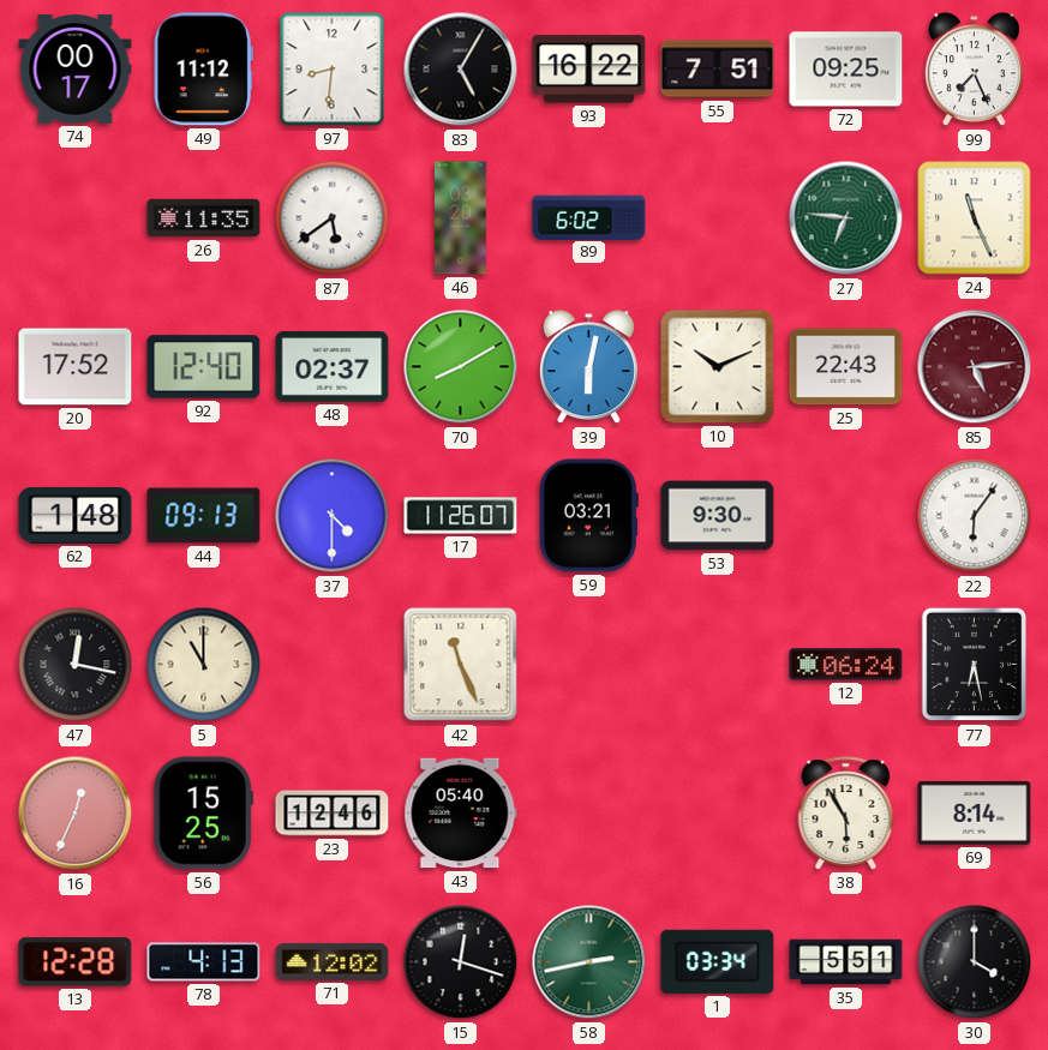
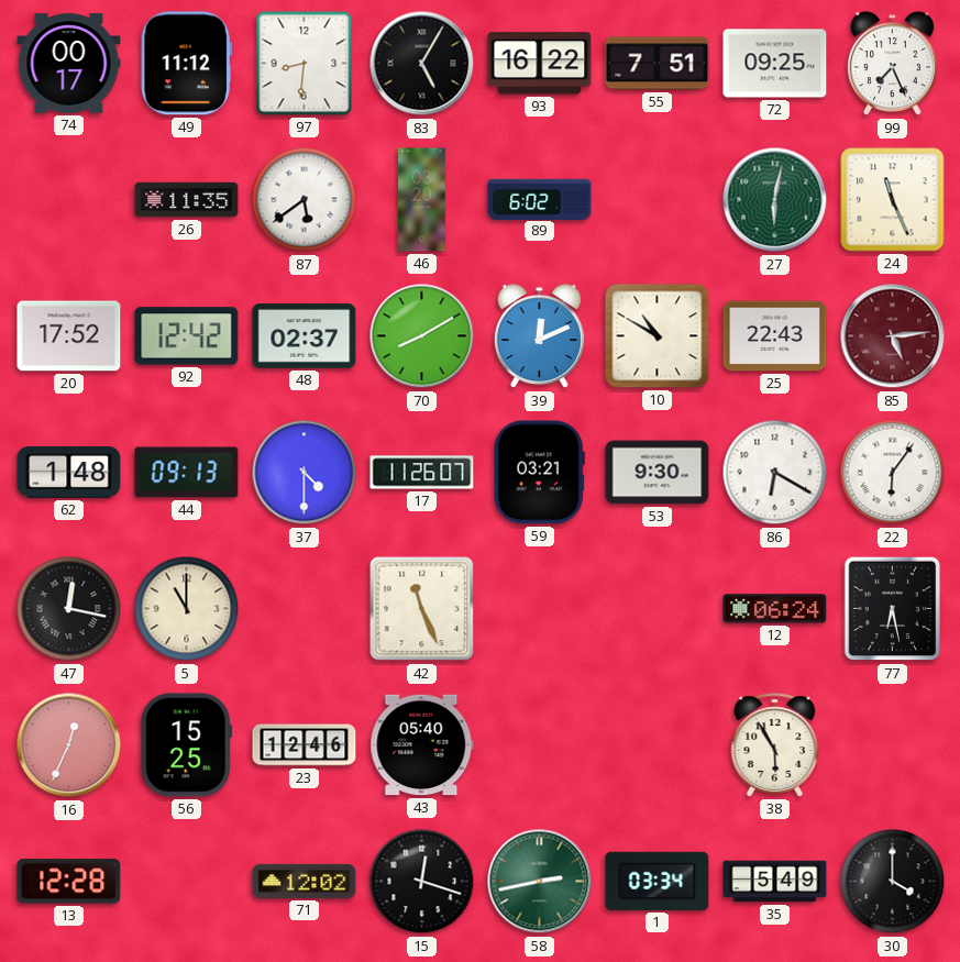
27: 6:46 -> 6:02 (775, 200)
92: 12:40 -> 12:42 (187, 336)
39: 6:02 -> 12:11 (539, 336)
10: 10:11 -> 10:50 (658, 336)
86: none -> 6:20 (775, 473)
69: 8:14 -> none (975, 814)
78: 4:13 -> none (204, 962)
35: 5:51 -> 5:49 (775, 882)
